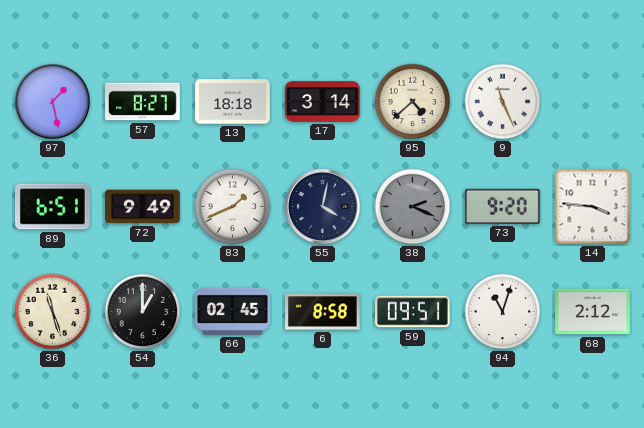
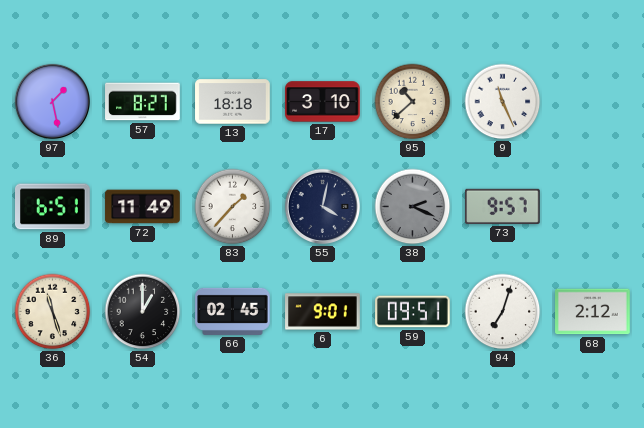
17: 3:14 -> 3:10 (323, 102)
95: 4:38 -> 10:38 (413, 102)
72: 9:49 -> 11:49 (143, 207)
83: 1:41 -> 1:37 (233, 207)
73: 9:20 -> 9:57 (503, 206)
14: 3:46 -> none (593, 207)
6: 8:58 -> 9:01 (323, 312)
94: 11:03 -> 7:03 (503, 312)
